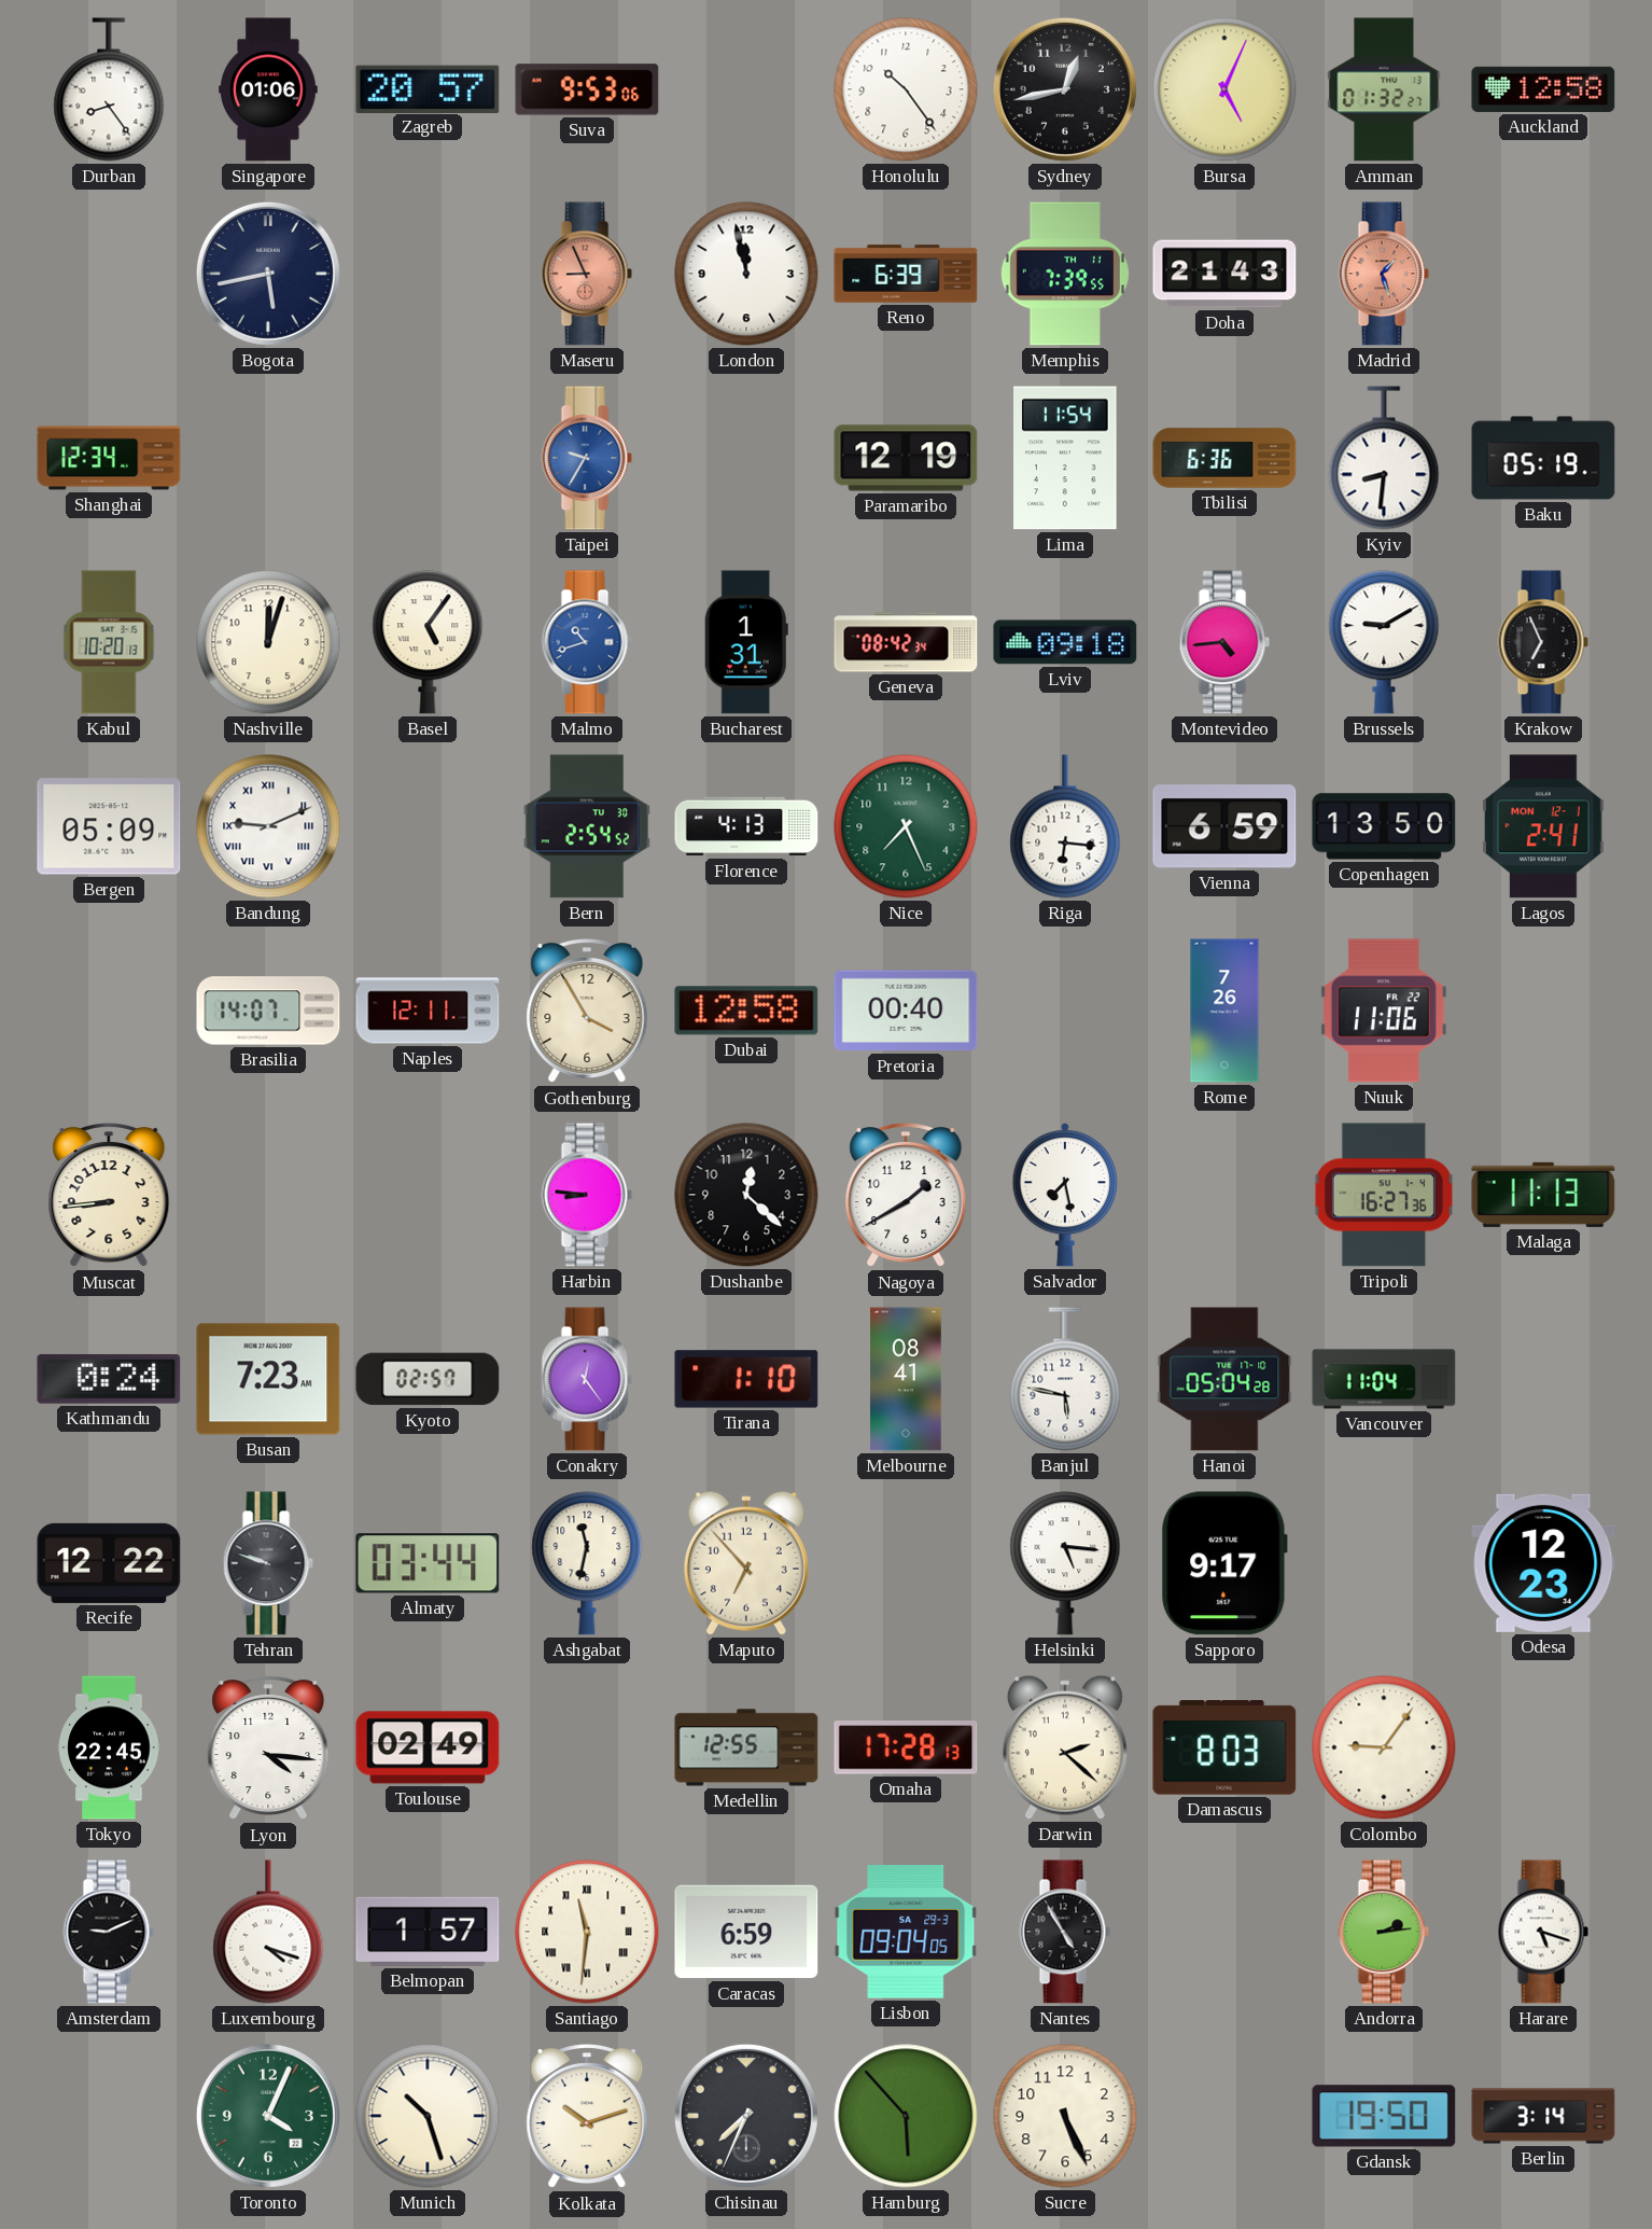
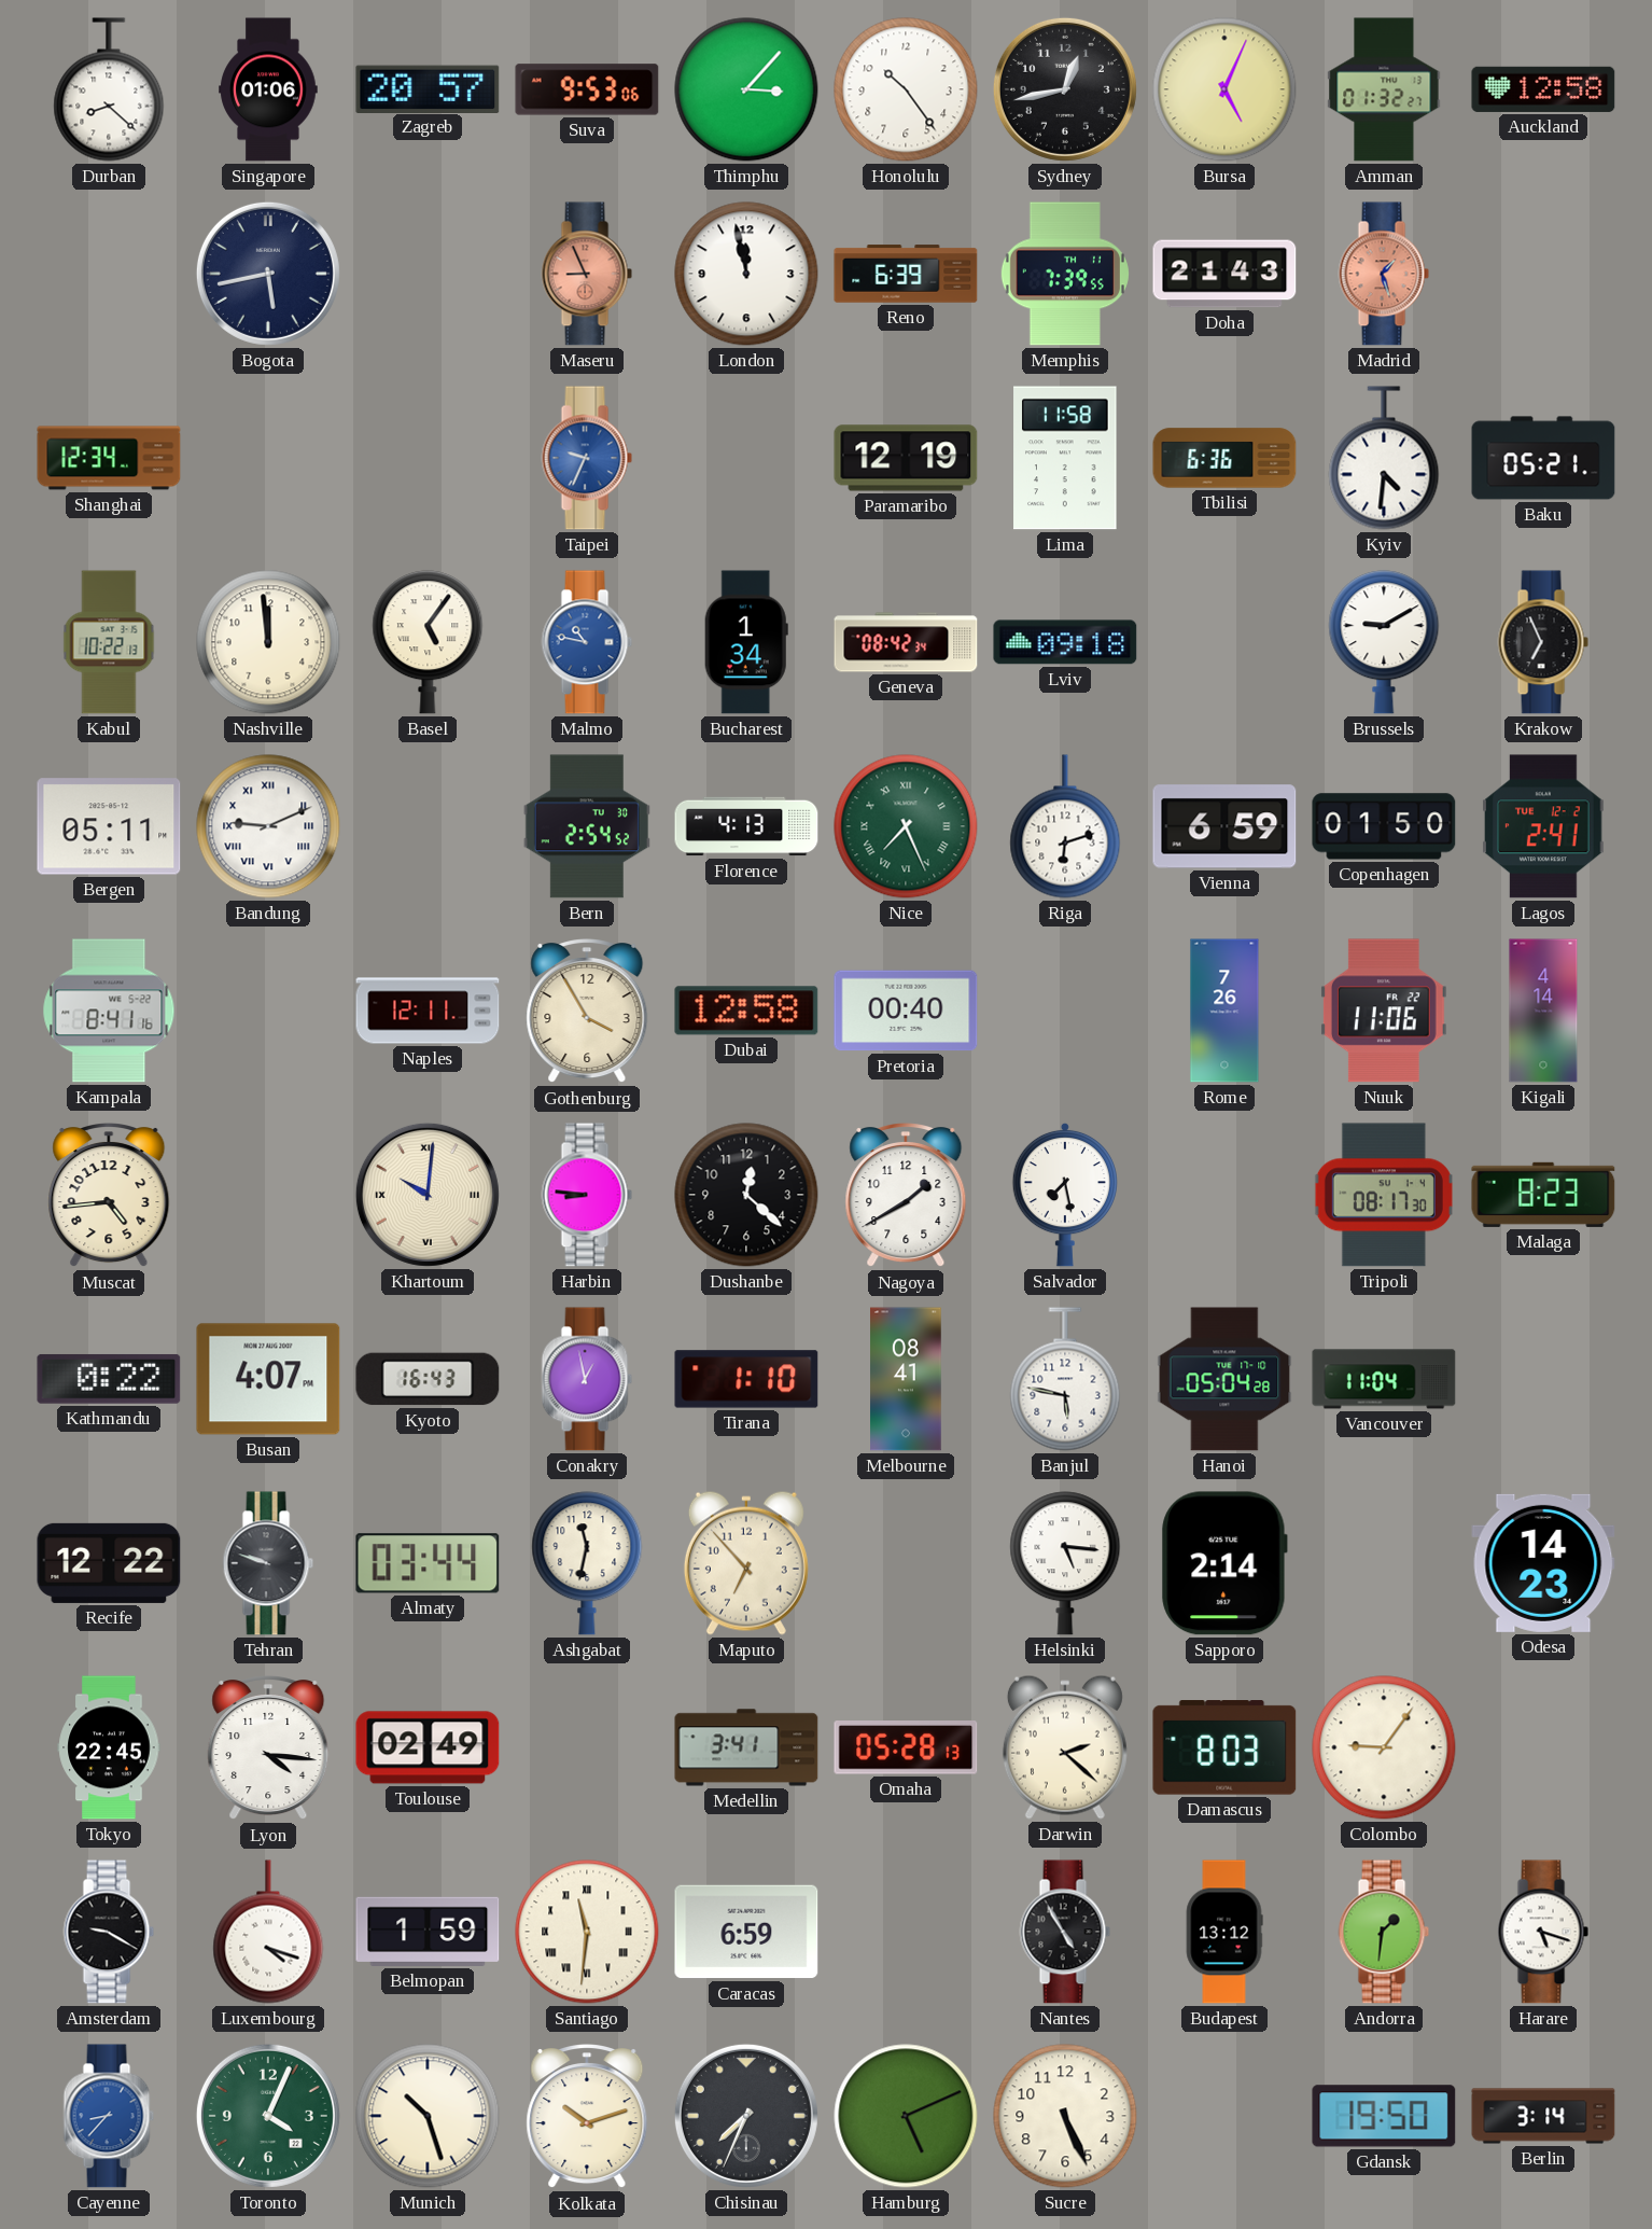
Durban: 8:24 -> 8:22 (109, 89)
Thimphu: none -> 3:07 (746, 89)
Taipei: 9:35 -> 9:34 (587, 458)
Lima: 11:54 -> 11:58 (1065, 458)
Kyiv: 8:31 -> 4:31 (1384, 458)
Baku: 05:19 -> 05:21 (1543, 458)
Kabul: 10:20 -> 10:22 (109, 642)
Nashville: 12:03 -> 11:59 (268, 642)
Malmo: 10:42 -> 10:47 (587, 642)
Bucharest: 1:31 -> 1:34 (746, 642)
Montevideo: 4:44 -> none (1224, 642)
Bergen: 05:09 -> 05:11 (109, 826)
Nice numerals: Arabic -> Roman (906, 826)
Riga: 6:16 -> 6:12 (1065, 826)
Copenhagen: 13:50 -> 01:50 (1384, 826)
Lagos date: MON 12-1 -> TUE 12-2 (1544, 826)
Kampala: none -> 8:41 (109, 1011)
Brasilia: 14:07 -> none (268, 1011)
Kigali: none -> 4:14 (1543, 1011)
Muscat: 8:44 -> 4:44 (109, 1196)
Khartoum: none -> 10:01 (428, 1195)
Tripoli: 16:27 -> 08:17 (1384, 1195)
Malaga: 11:13 -> 8:23 (1543, 1195)
Kathmandu: 0:24 -> 0:22 (109, 1379)
Busan: 7:23 -> 4:07 (268, 1379)
Kyoto: 02:57 -> 16:43 (428, 1379)
Conakry: 12:24 -> 12:58 (587, 1379)
Sapporo: 9:17 -> 2:14 (1224, 1563)
Odesa: 12:23 -> 14:23 (1543, 1563)
Medellin: 12:55 -> 3:41 (746, 1747)
Omaha: 17:28 -> 05:28 (906, 1747)
Amsterdam: 9:11 -> 9:20 (109, 1932)
Belmopan: 1:57 -> 1:59 (428, 1932)
Lisbon: 09:04 -> none (906, 1933)
Budapest: none -> 13:12 (1224, 1932)
Andorra: 2:14 -> 1:31 (1384, 1932)
Cayenne: none -> 8:37 (109, 2116)
Hamburg: 5:53 -> 5:11 (906, 2116)
